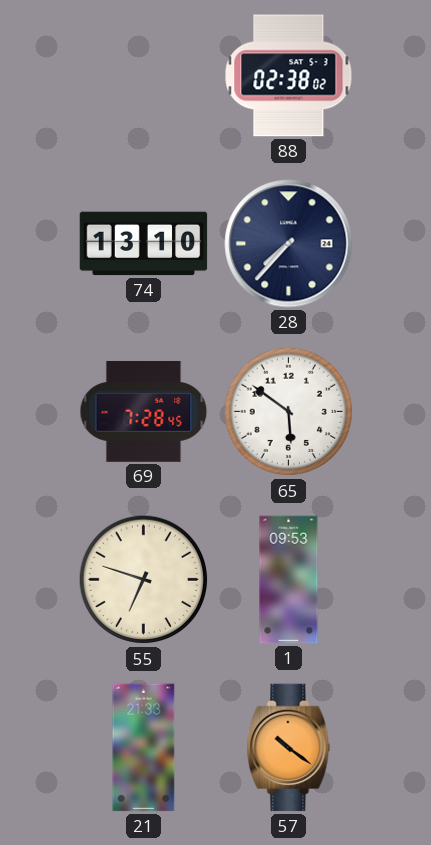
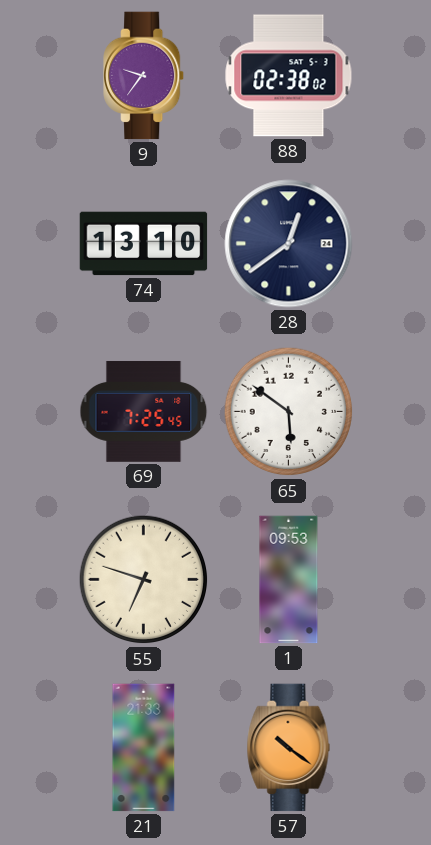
9: none -> 9:36 (145, 76)
28: 7:37 -> 12:39 (289, 244)
69: 7:28 -> 7:25 (144, 411)
